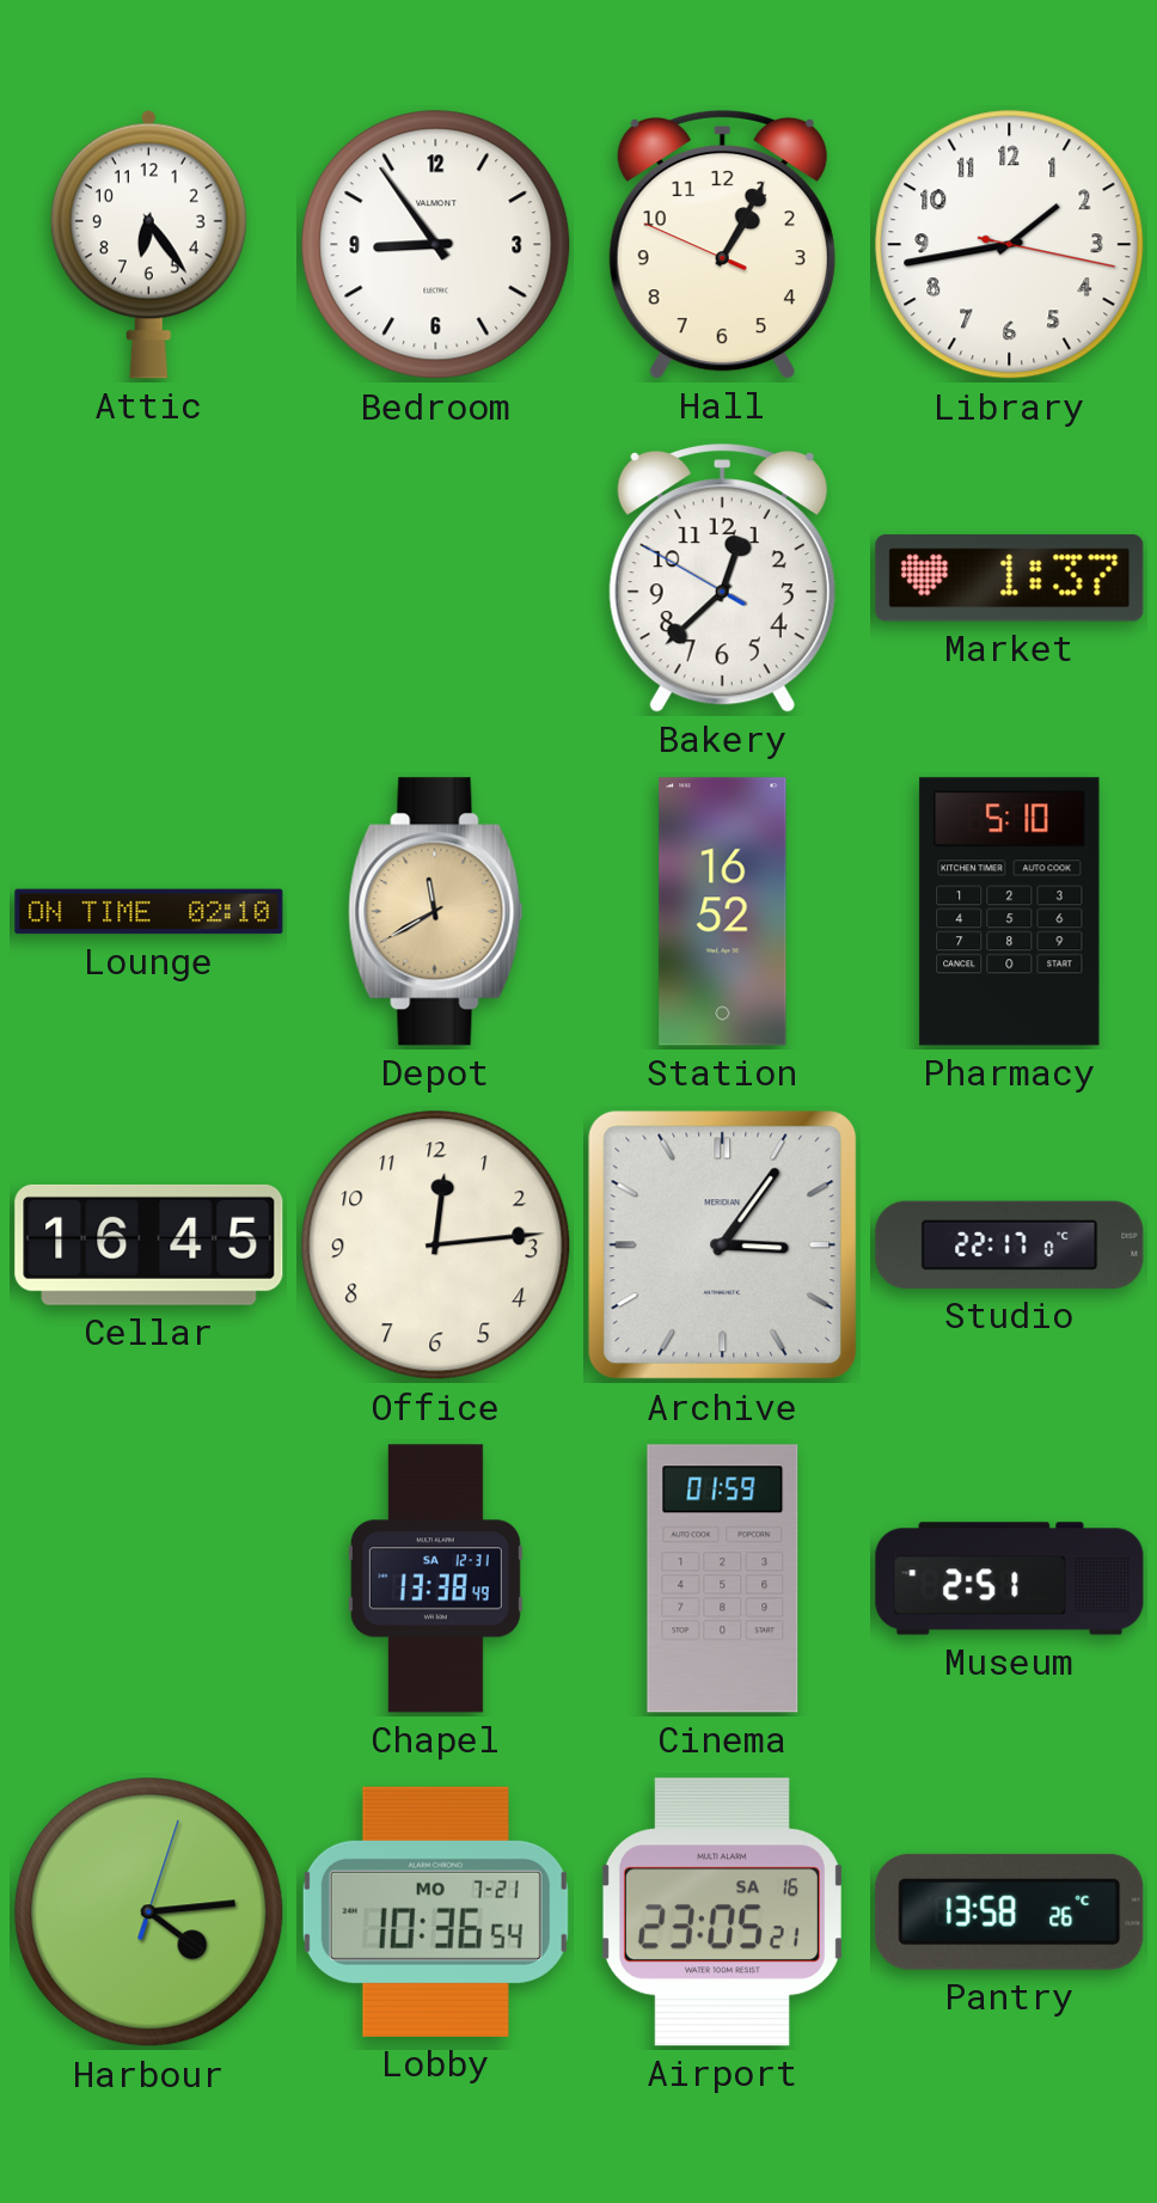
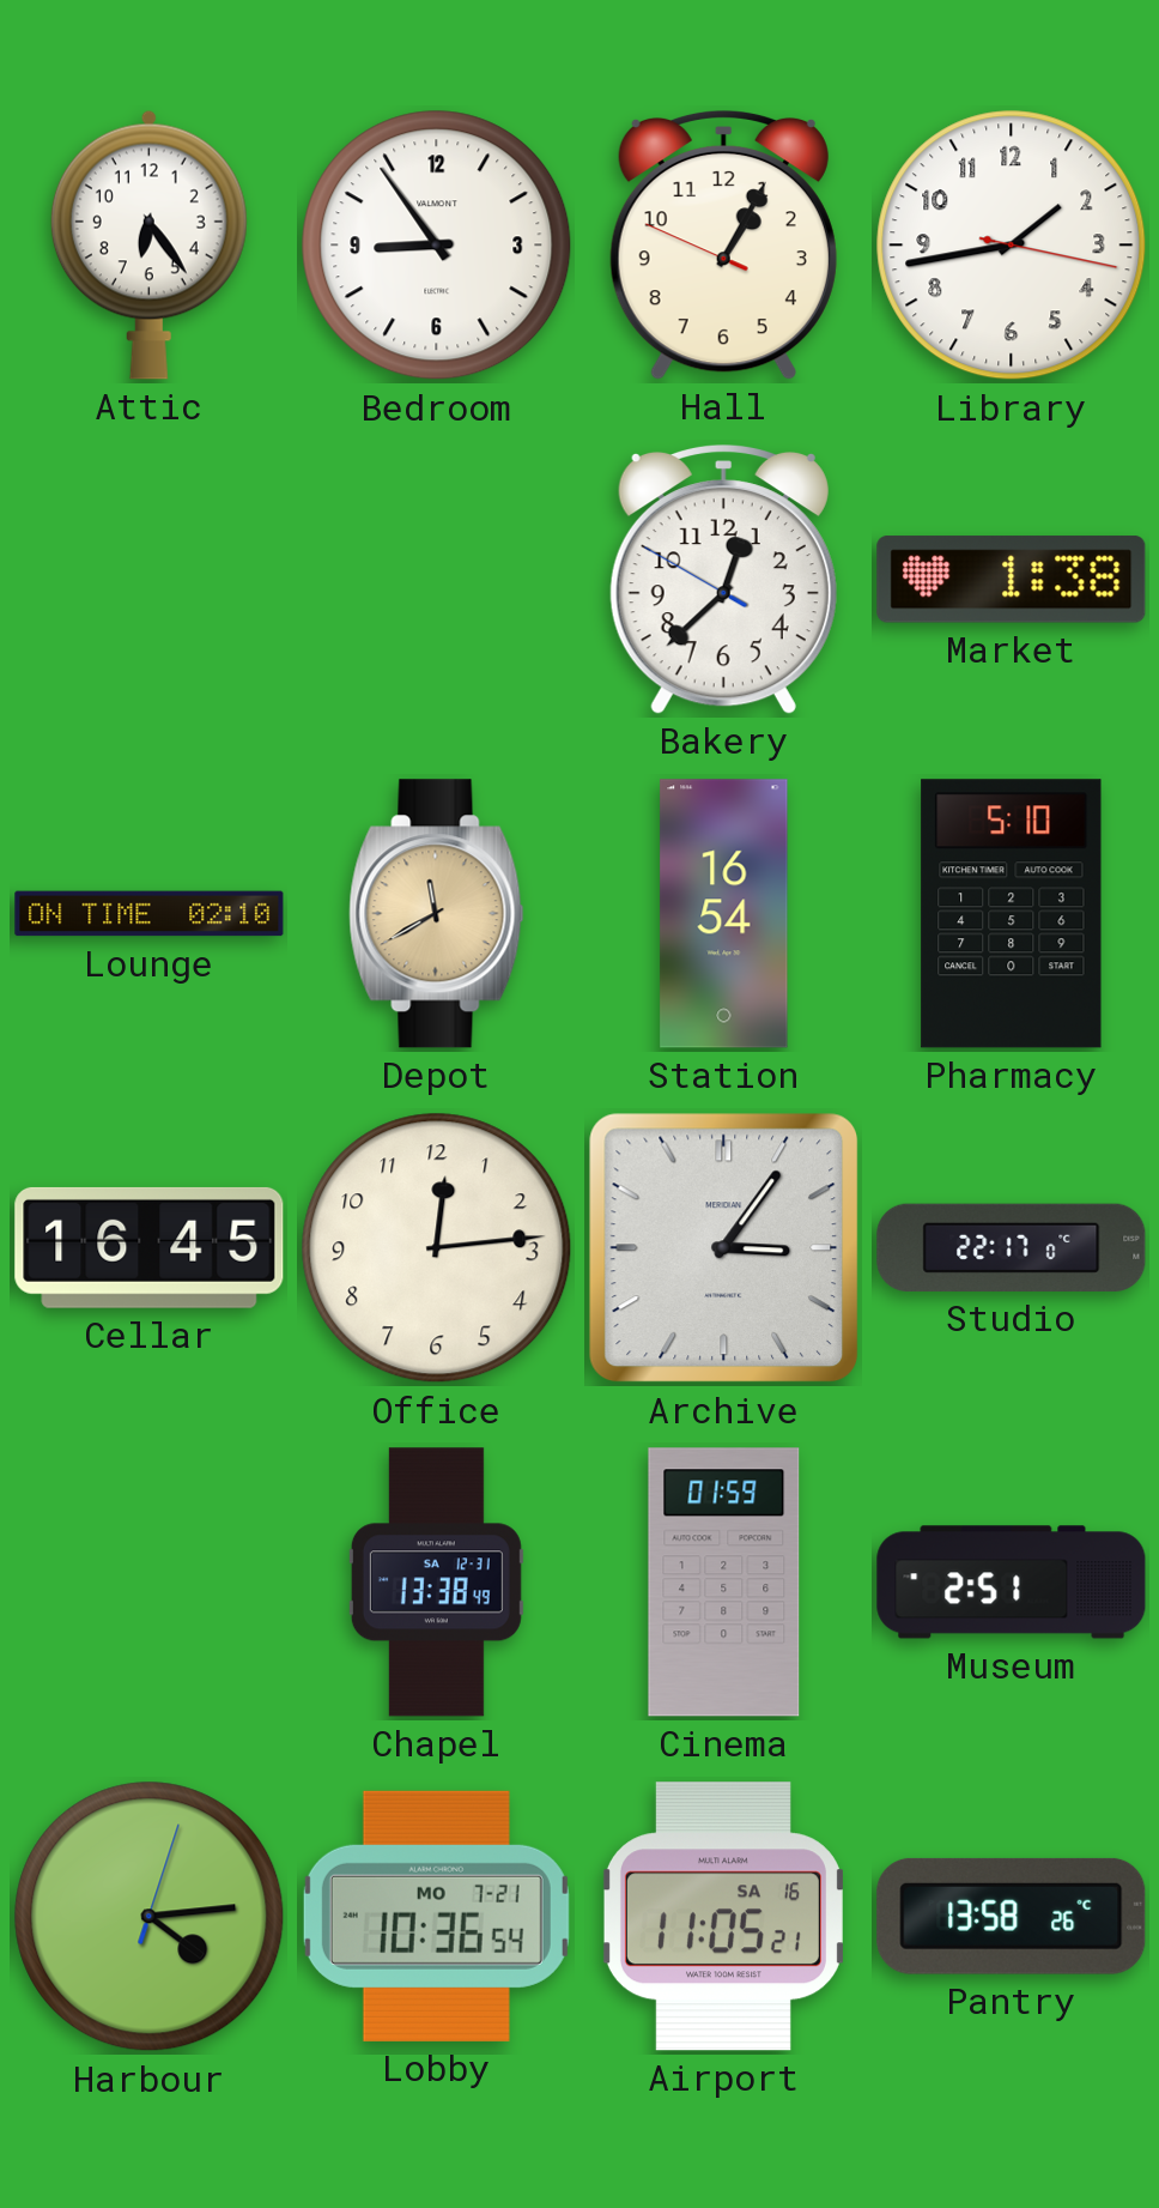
Market: 1:37 -> 1:38 (1012, 580)
Station: 16:52 -> 16:54 (724, 914)
Airport: 23:05 -> 11:05 (723, 1917)
